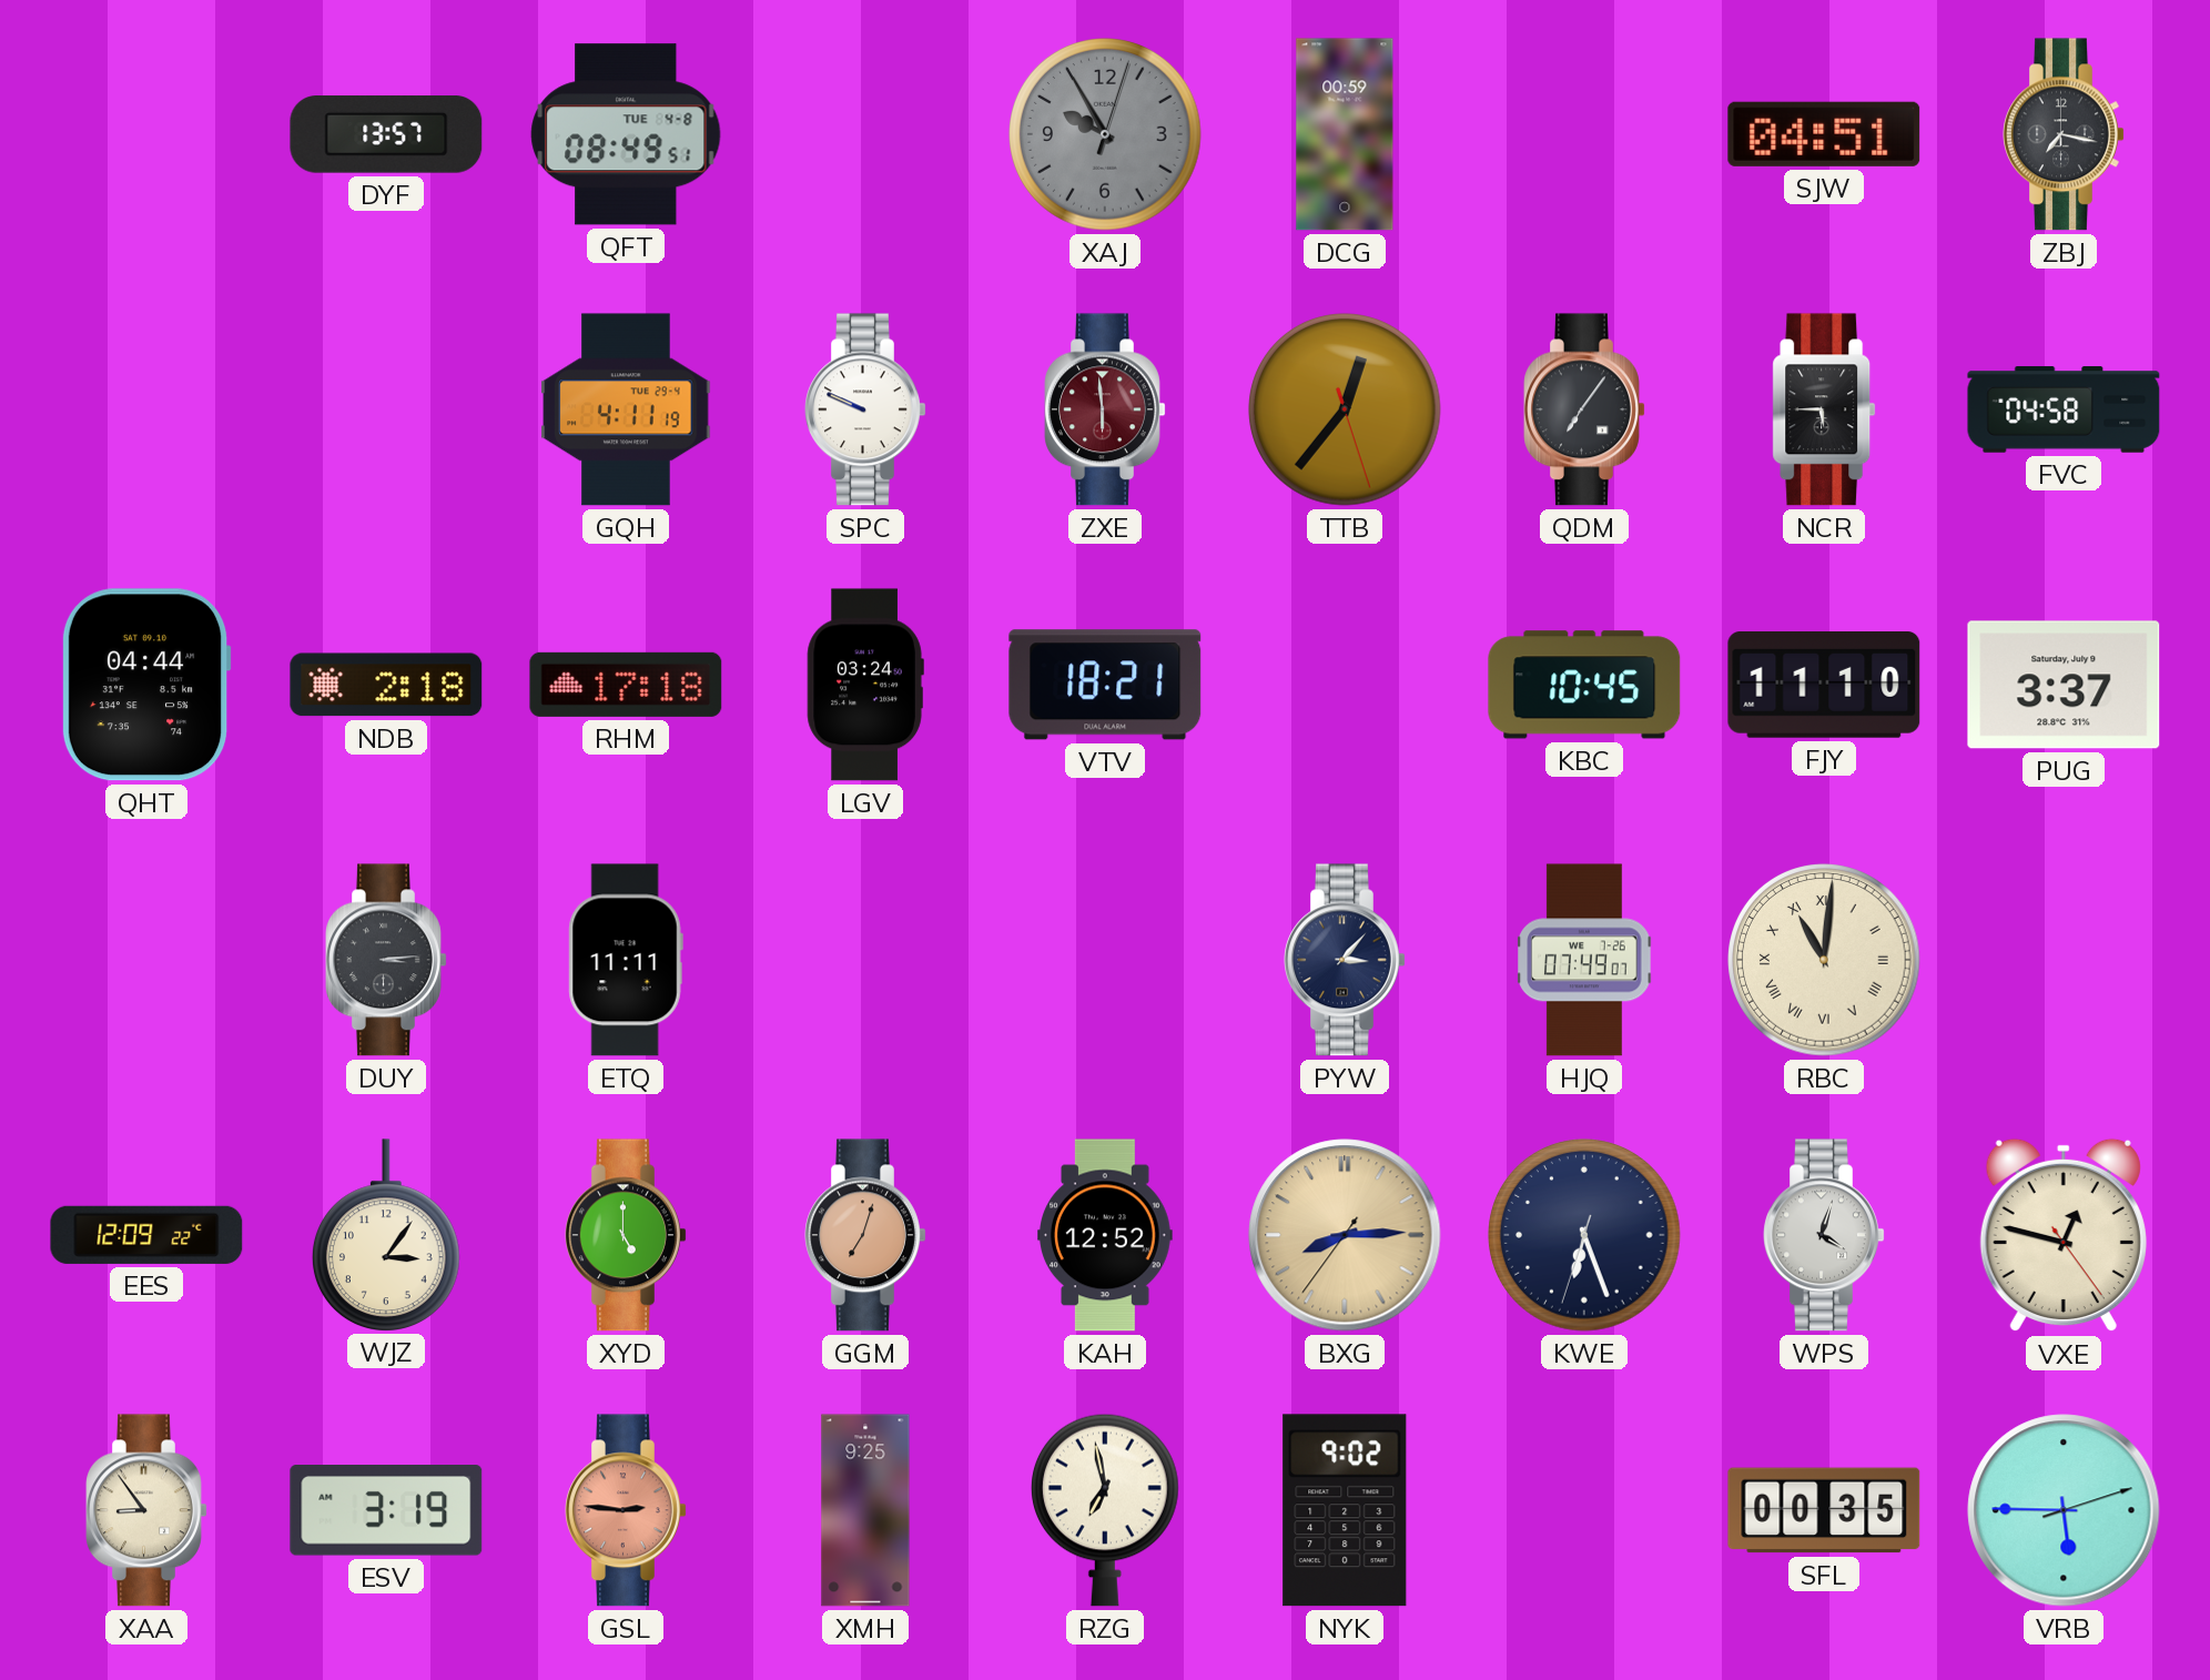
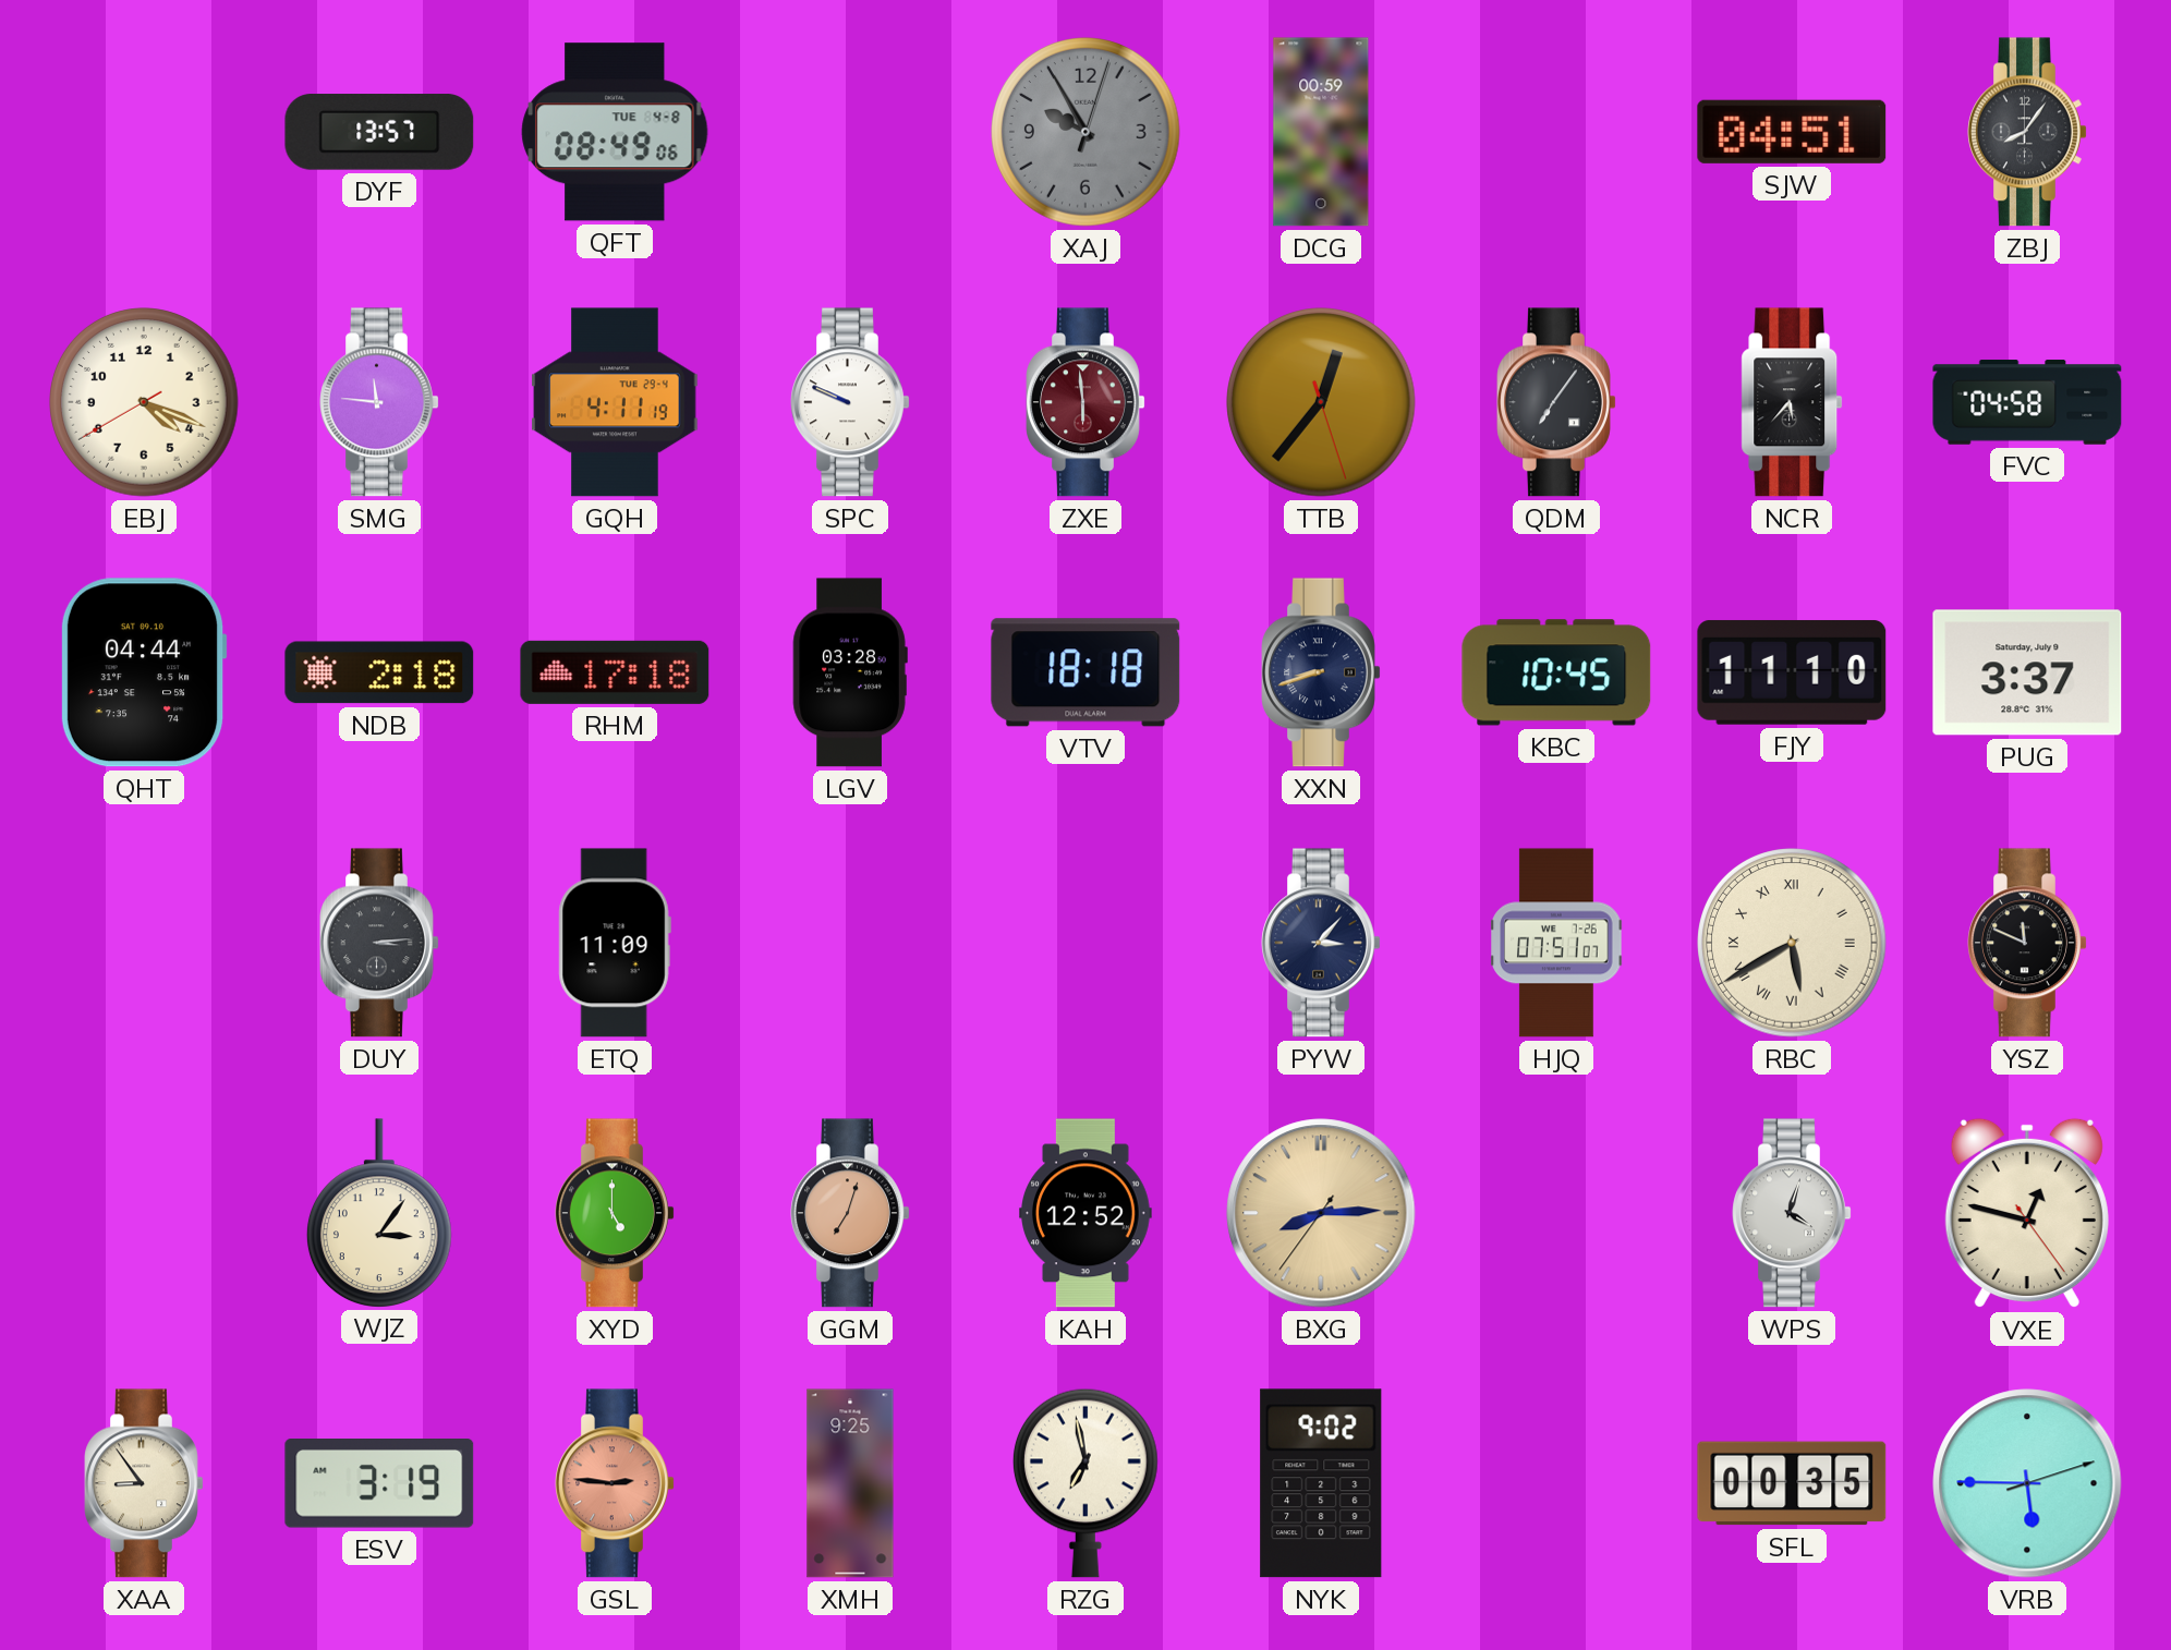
QFT: 08:49:51 -> 08:49:06 (615, 132)
ZBJ: 7:17 -> 8:06 (2027, 132)
EBJ: none -> 4:18 (144, 402)
SMG: none -> 11:46 (379, 402)
NCR: 5:45 -> 5:37 (1792, 402)
LGV: 03:24 -> 03:28 (850, 672)
VTV: 18:21 -> 18:18 (1085, 672)
XXN: none -> 8:42 (1321, 672)
ETQ: 11:11 -> 11:09 (615, 943)
HJQ: 07:49 -> 07:51 (1556, 943)
RBC: 11:01 -> 5:40 (1792, 943)
YSZ: none -> 11:49 (2027, 943)
EES: 12:09 -> none (146, 1235)
KWE: 6:26 -> none (1584, 1235)
